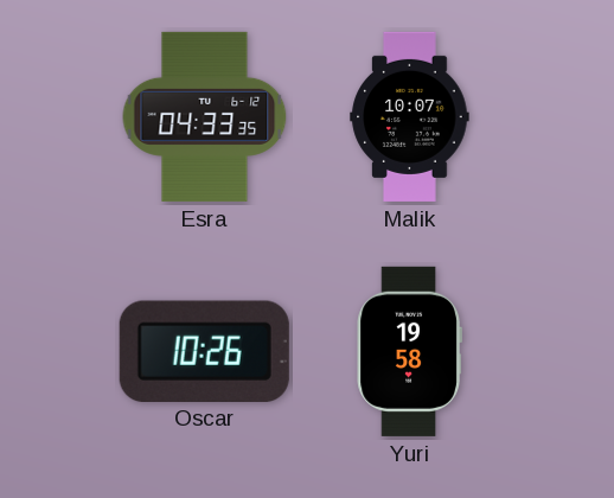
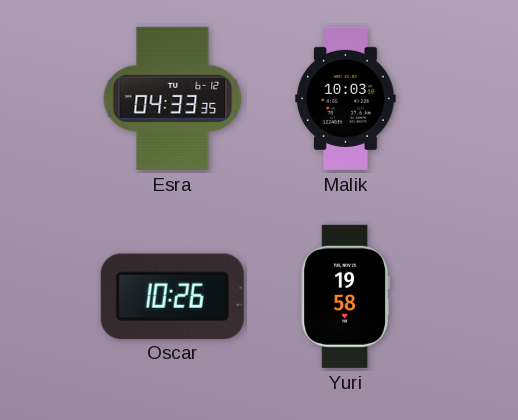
Malik: 10:07 -> 10:03 (346, 98)
